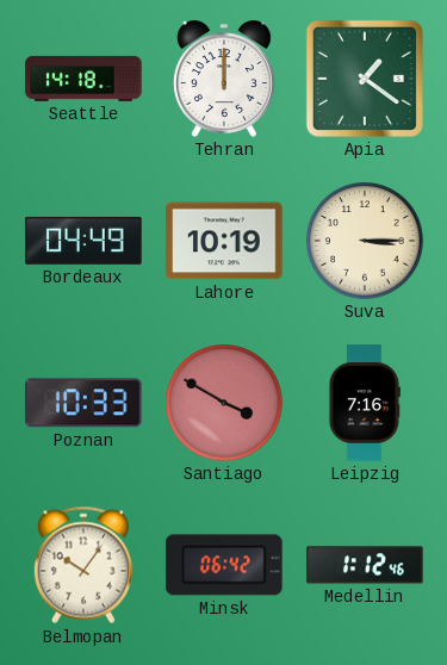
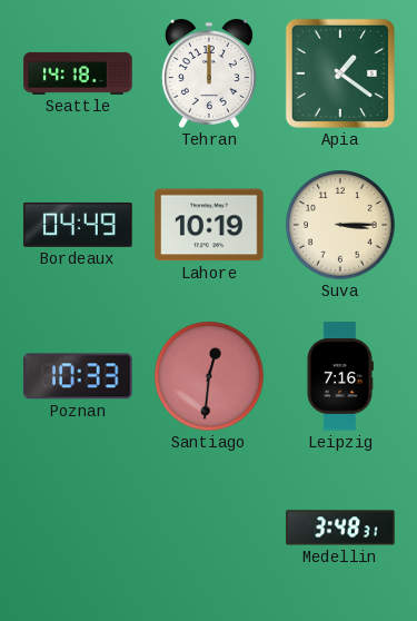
Santiago: 3:50 -> 12:31 (209, 376)
Belmopan: 10:06 -> none (82, 565)
Minsk: 06:42 -> none (224, 565)
Medellin: 1:12 -> 3:48 (340, 528)
